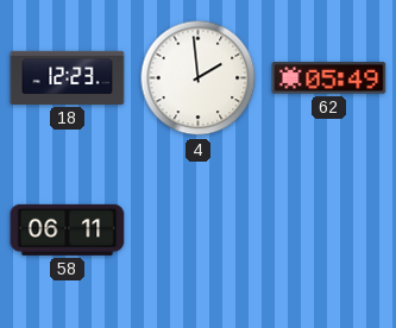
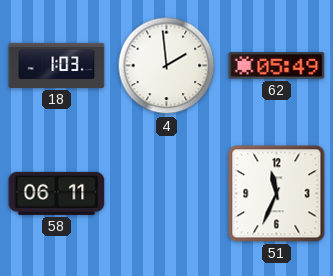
18: 12:23 -> 1:03 (57, 65)
51: none -> 11:34 (277, 194)
